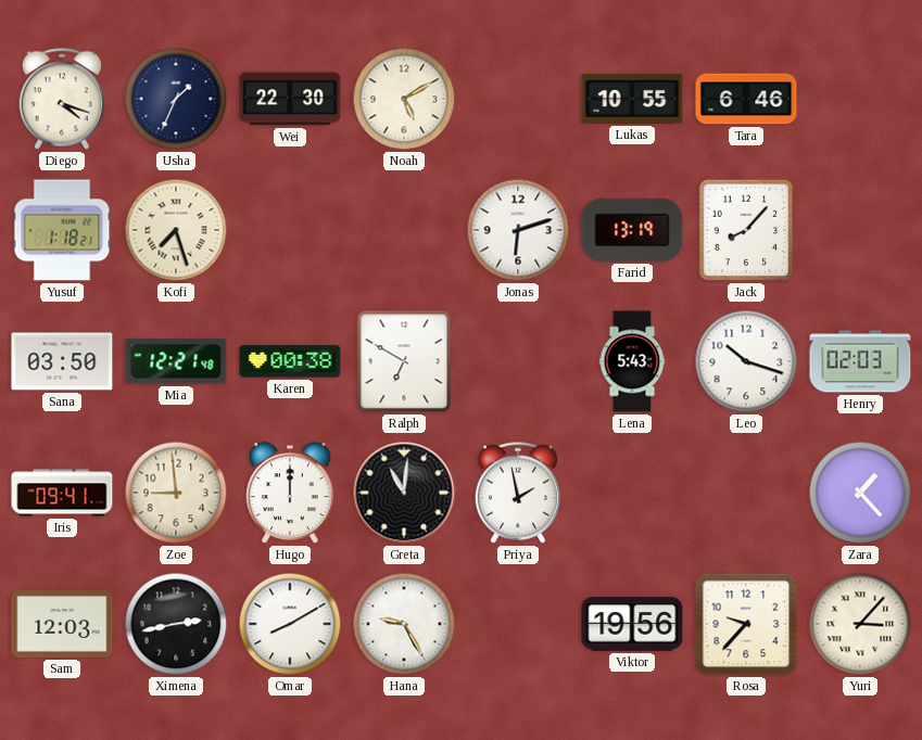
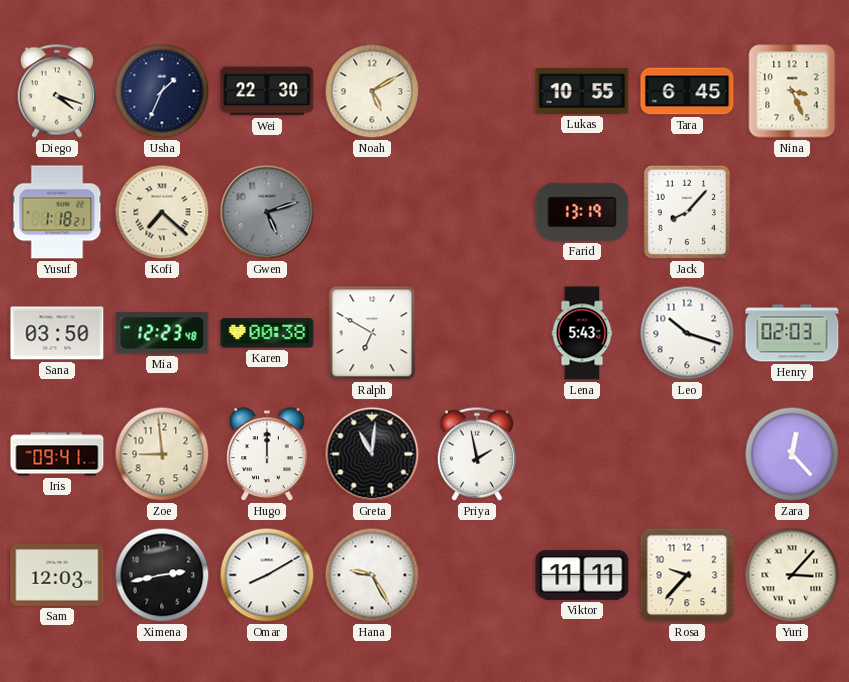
Tara: 6:46 -> 6:45 (687, 91)
Nina: none -> 3:26 (792, 91)
Kofi: 7:27 -> 7:22 (162, 212)
Gwen: none -> 5:12 (267, 212)
Jonas: 6:12 -> none (518, 230)
Mia: 12:21 -> 12:23 (162, 333)
Zara: 1:23 -> 12:23 (792, 454)
Viktor: 19:56 -> 11:11 (582, 575)
